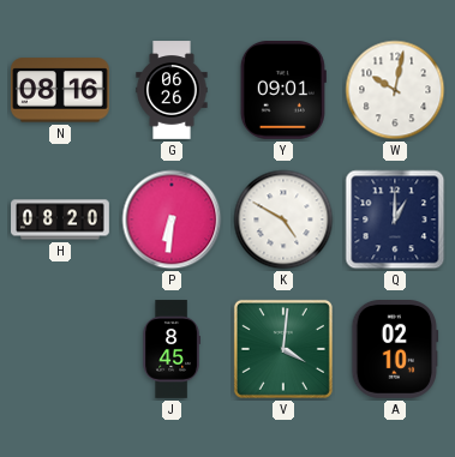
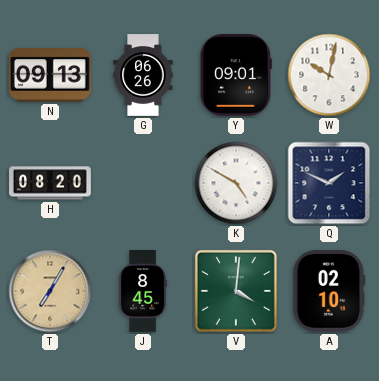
N: 08:16 -> 09:13 (50, 75)
P: 6:31 -> none (172, 220)
Q: 1:00 -> 1:49 (329, 183)
T: none -> 7:05 (50, 291)
